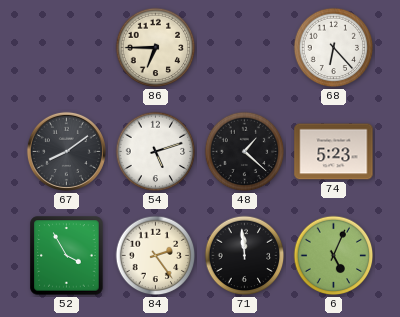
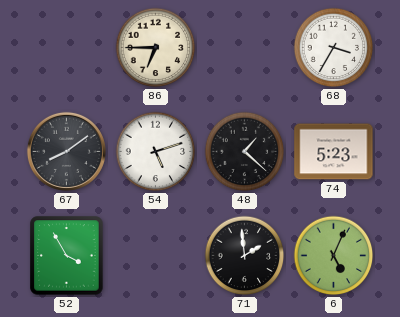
68: 6:23 -> 3:35 (334, 48)
84: 2:24 -> none (156, 256)
71: 11:59 -> 1:59 (245, 256)
